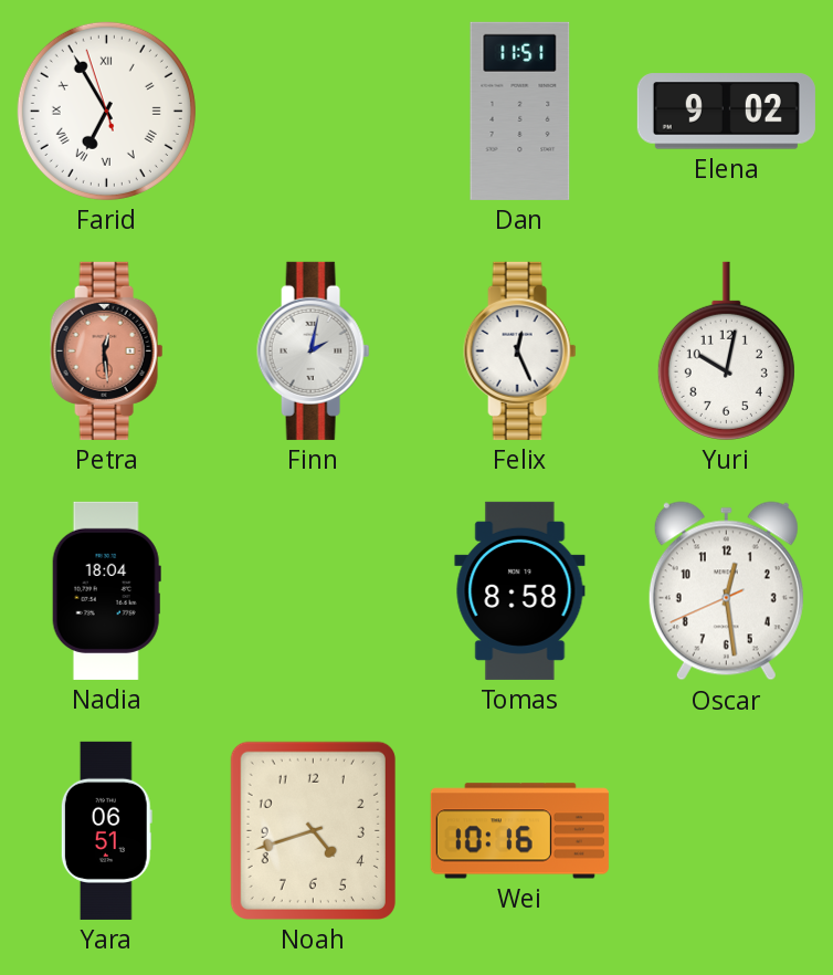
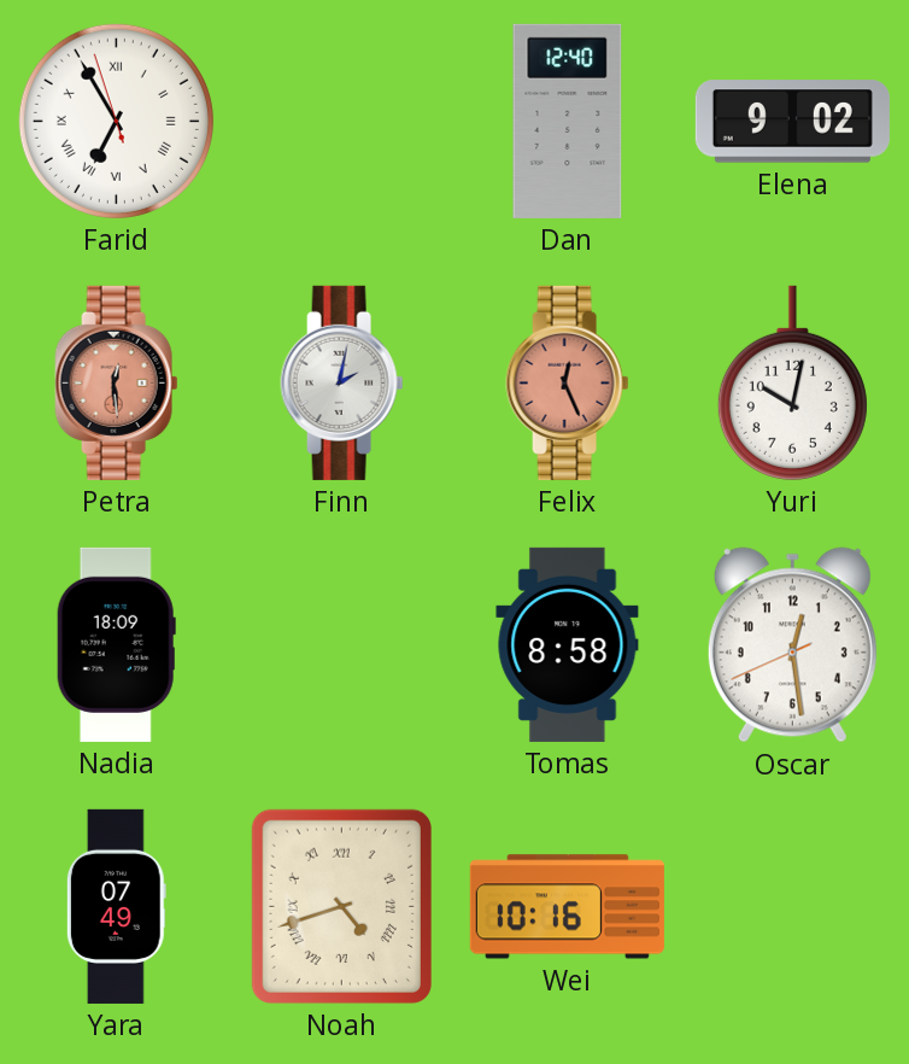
Dan: 11:51 -> 12:40 (568, 121)
Felix dial: white -> salmon (568, 382)
Nadia: 18:04 -> 18:09 (116, 644)
Yara: 06:51 -> 07:49 (116, 906)
Noah numerals: Arabic -> Roman (341, 906)
